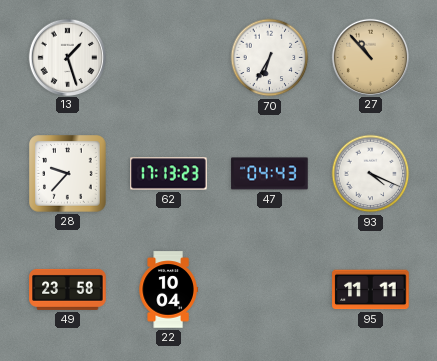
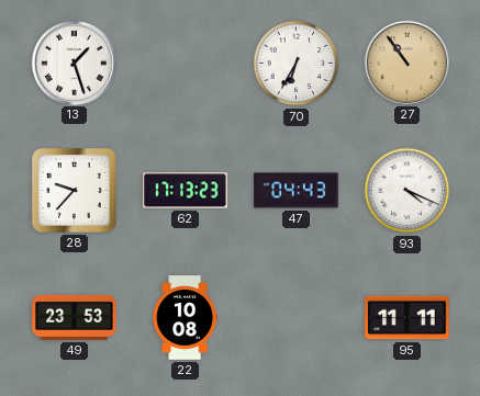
27: 10:53 -> 10:54 (406, 63)
49: 23:58 -> 23:53 (75, 317)
22: 10:04 -> 10:08 (185, 318)
